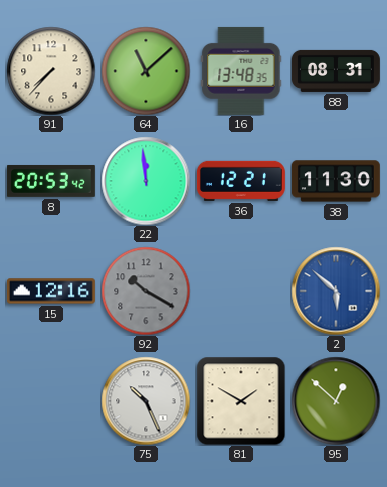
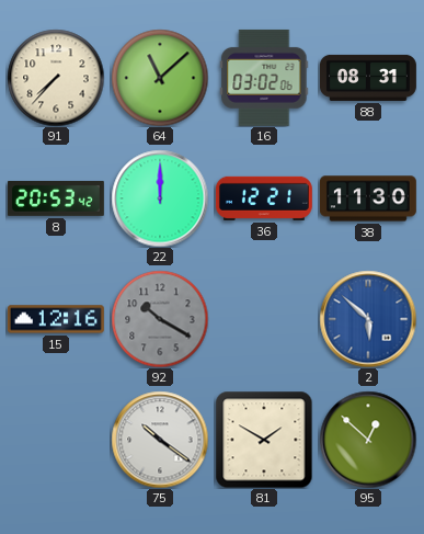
16: 13:48 -> 03:02 (264, 78)
22: 11:59 -> 12:00 (160, 198)
75: 10:26 -> 10:21 (160, 440)
